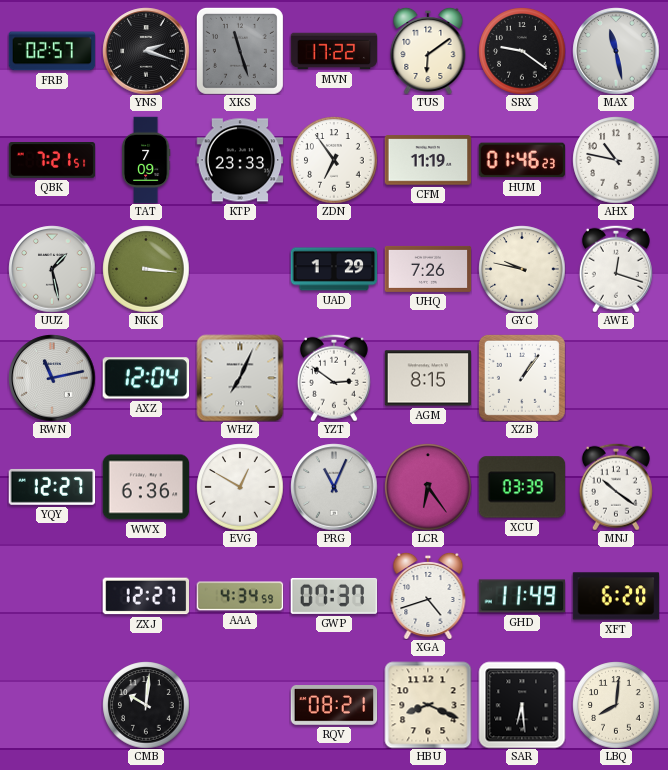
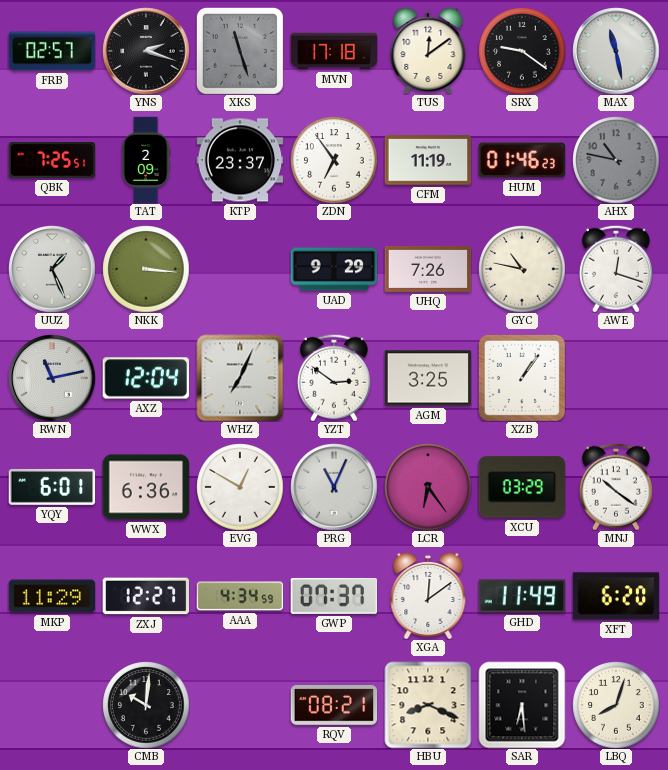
MVN: 17:22 -> 17:18 (334, 51)
TUS: 6:09 -> 12:09 (428, 51)
QBK: 7:21 -> 7:25 (52, 160)
TAT: 7:09 -> 2:09 (146, 160)
KTP: 23:33 -> 23:37 (240, 160)
AHX dial: white -> grey (616, 160)
UUZ: 1:28 -> 1:26 (52, 269)
UAD: 1:29 -> 9:29 (334, 269)
GYC: 9:47 -> 10:47 (522, 269)
AGM: 8:15 -> 3:25 (428, 378)
YQY: 12:27 -> 6:01 (52, 487)
XCU: 03:39 -> 03:29 (522, 487)
MKP: none -> 11:29 (52, 596)
XGA: 4:42 -> 12:09 (428, 596)
LBQ: 8:01 -> 8:03 (616, 705)
